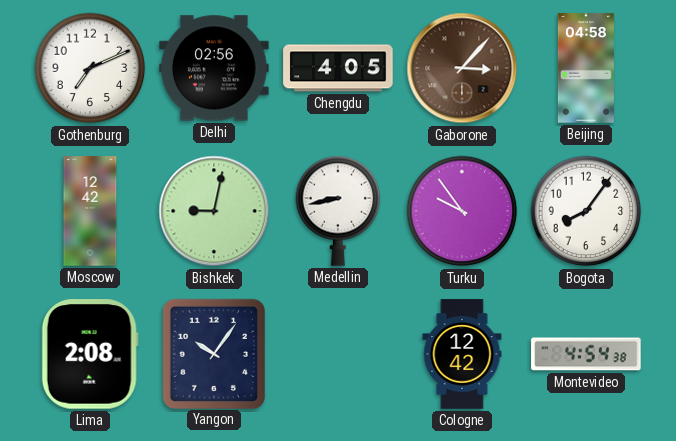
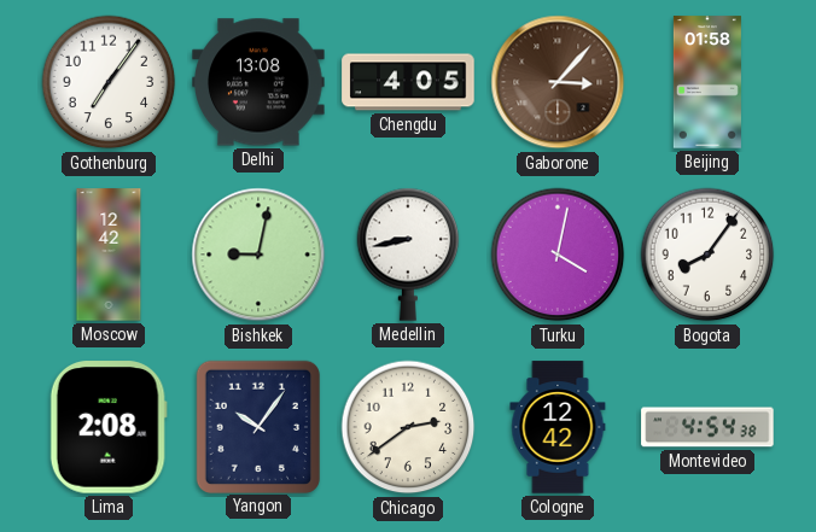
Gothenburg: 7:11 -> 7:06 (109, 82)
Delhi: 02:56 -> 13:08 (258, 82)
Beijing: 04:58 -> 01:58 (707, 82)
Turku: 9:54 -> 4:02 (558, 255)
Chicago: none -> 2:39 (408, 427)
